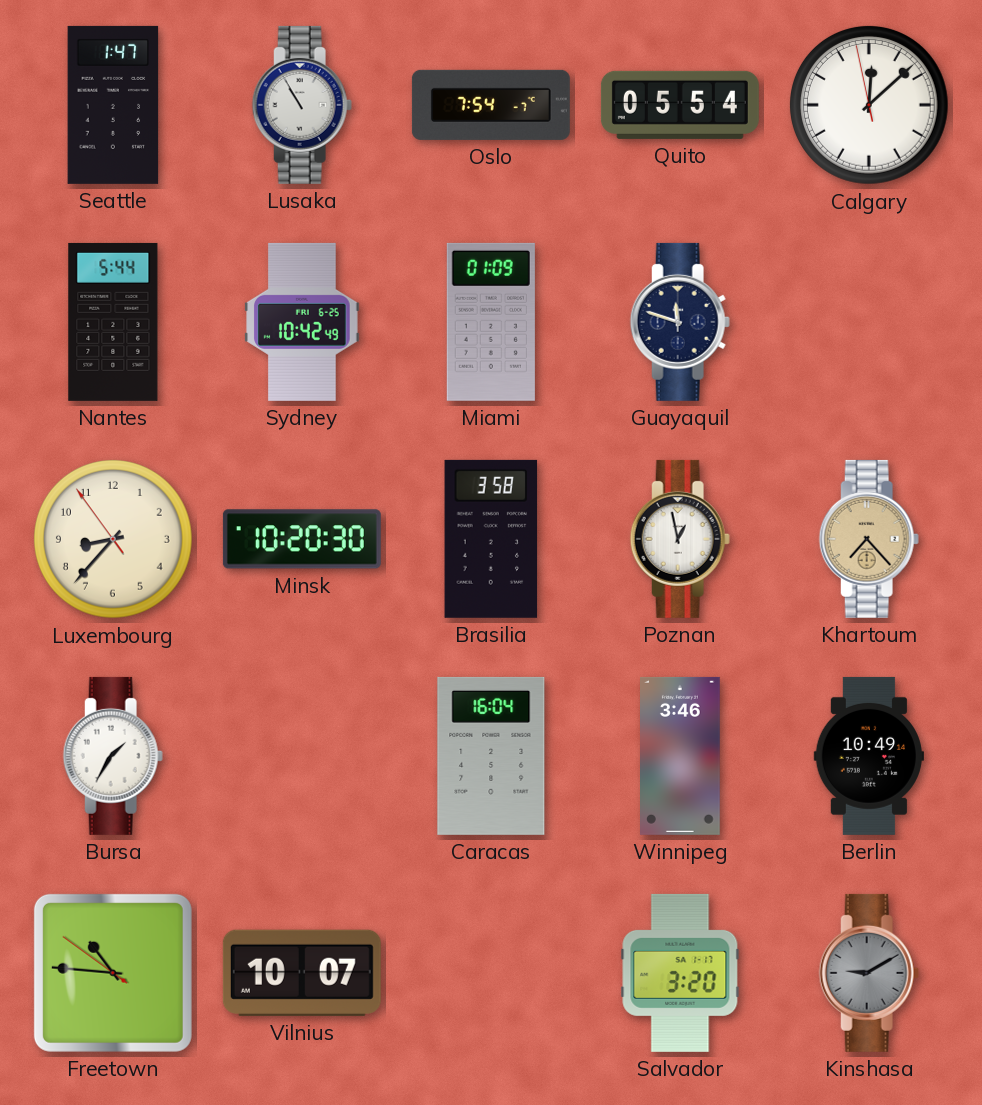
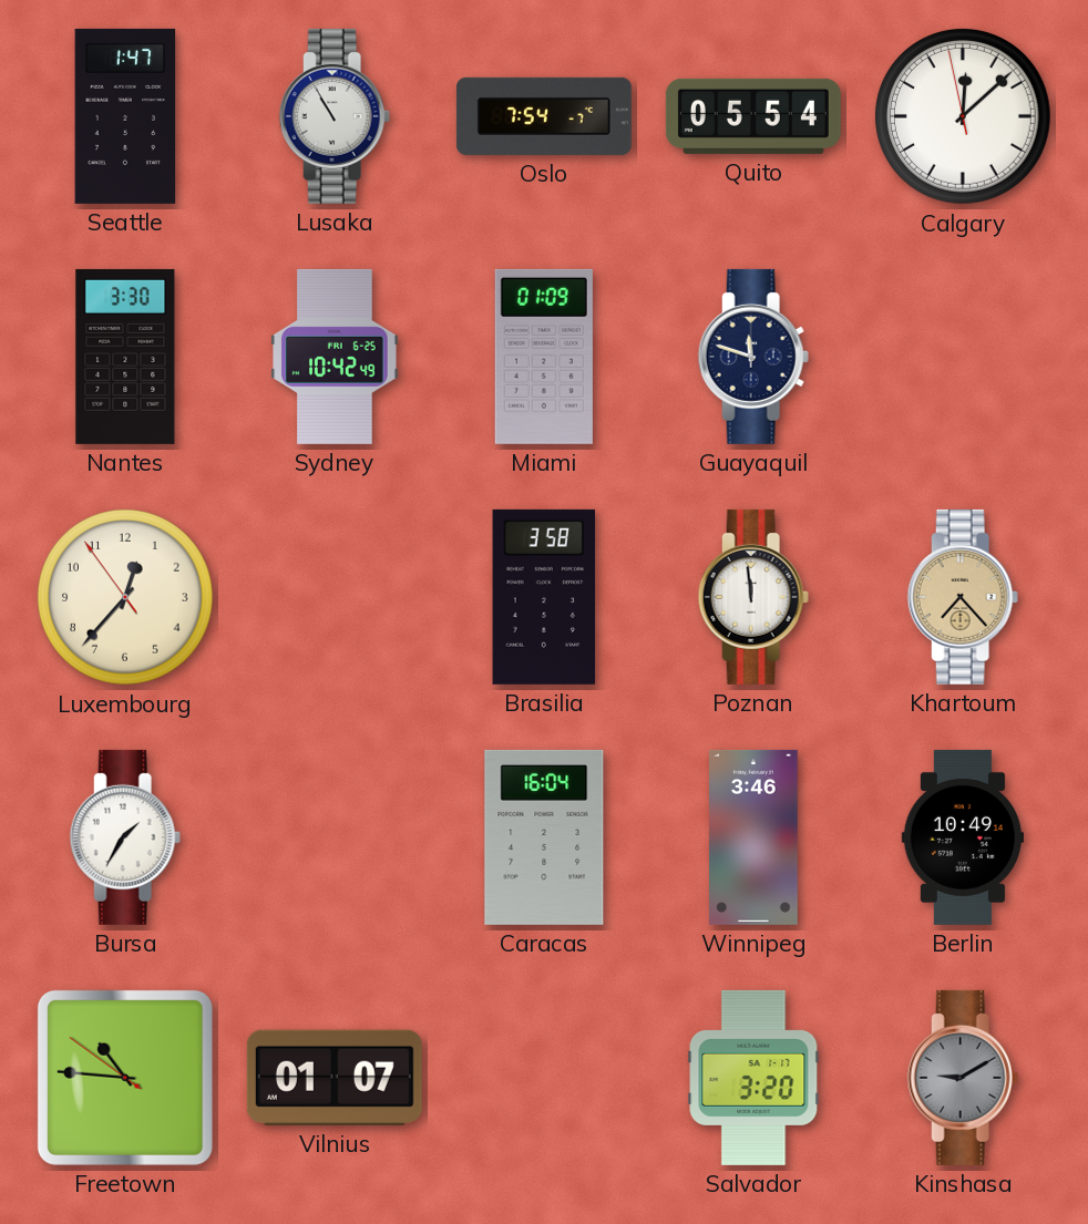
Nantes: 5:44 -> 3:30 (125, 357)
Luxembourg: 8:36 -> 12:36 (125, 597)
Minsk: 10:20 -> none (302, 539)
Poznan: 12:58 -> 11:59 (753, 597)
Vilnius: 10:07 -> 01:07 (335, 1078)
